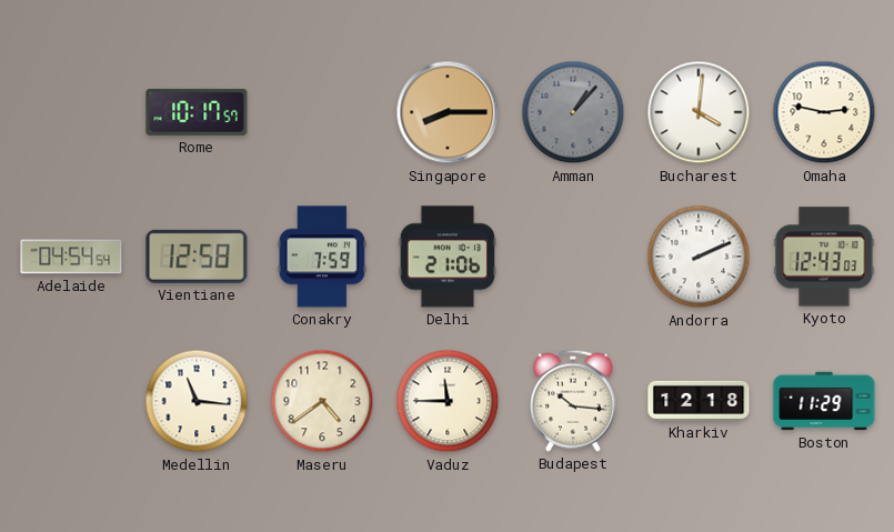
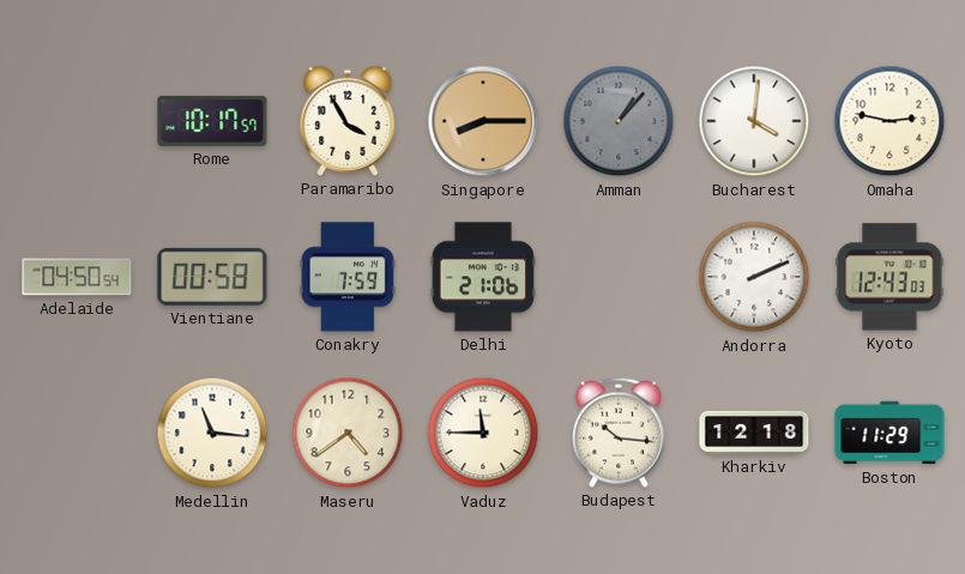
Paramaribo: none -> 3:55 (348, 121)
Adelaide: 04:54 -> 04:50 (77, 277)
Vientiane: 12:58 -> 00:58 (212, 277)
